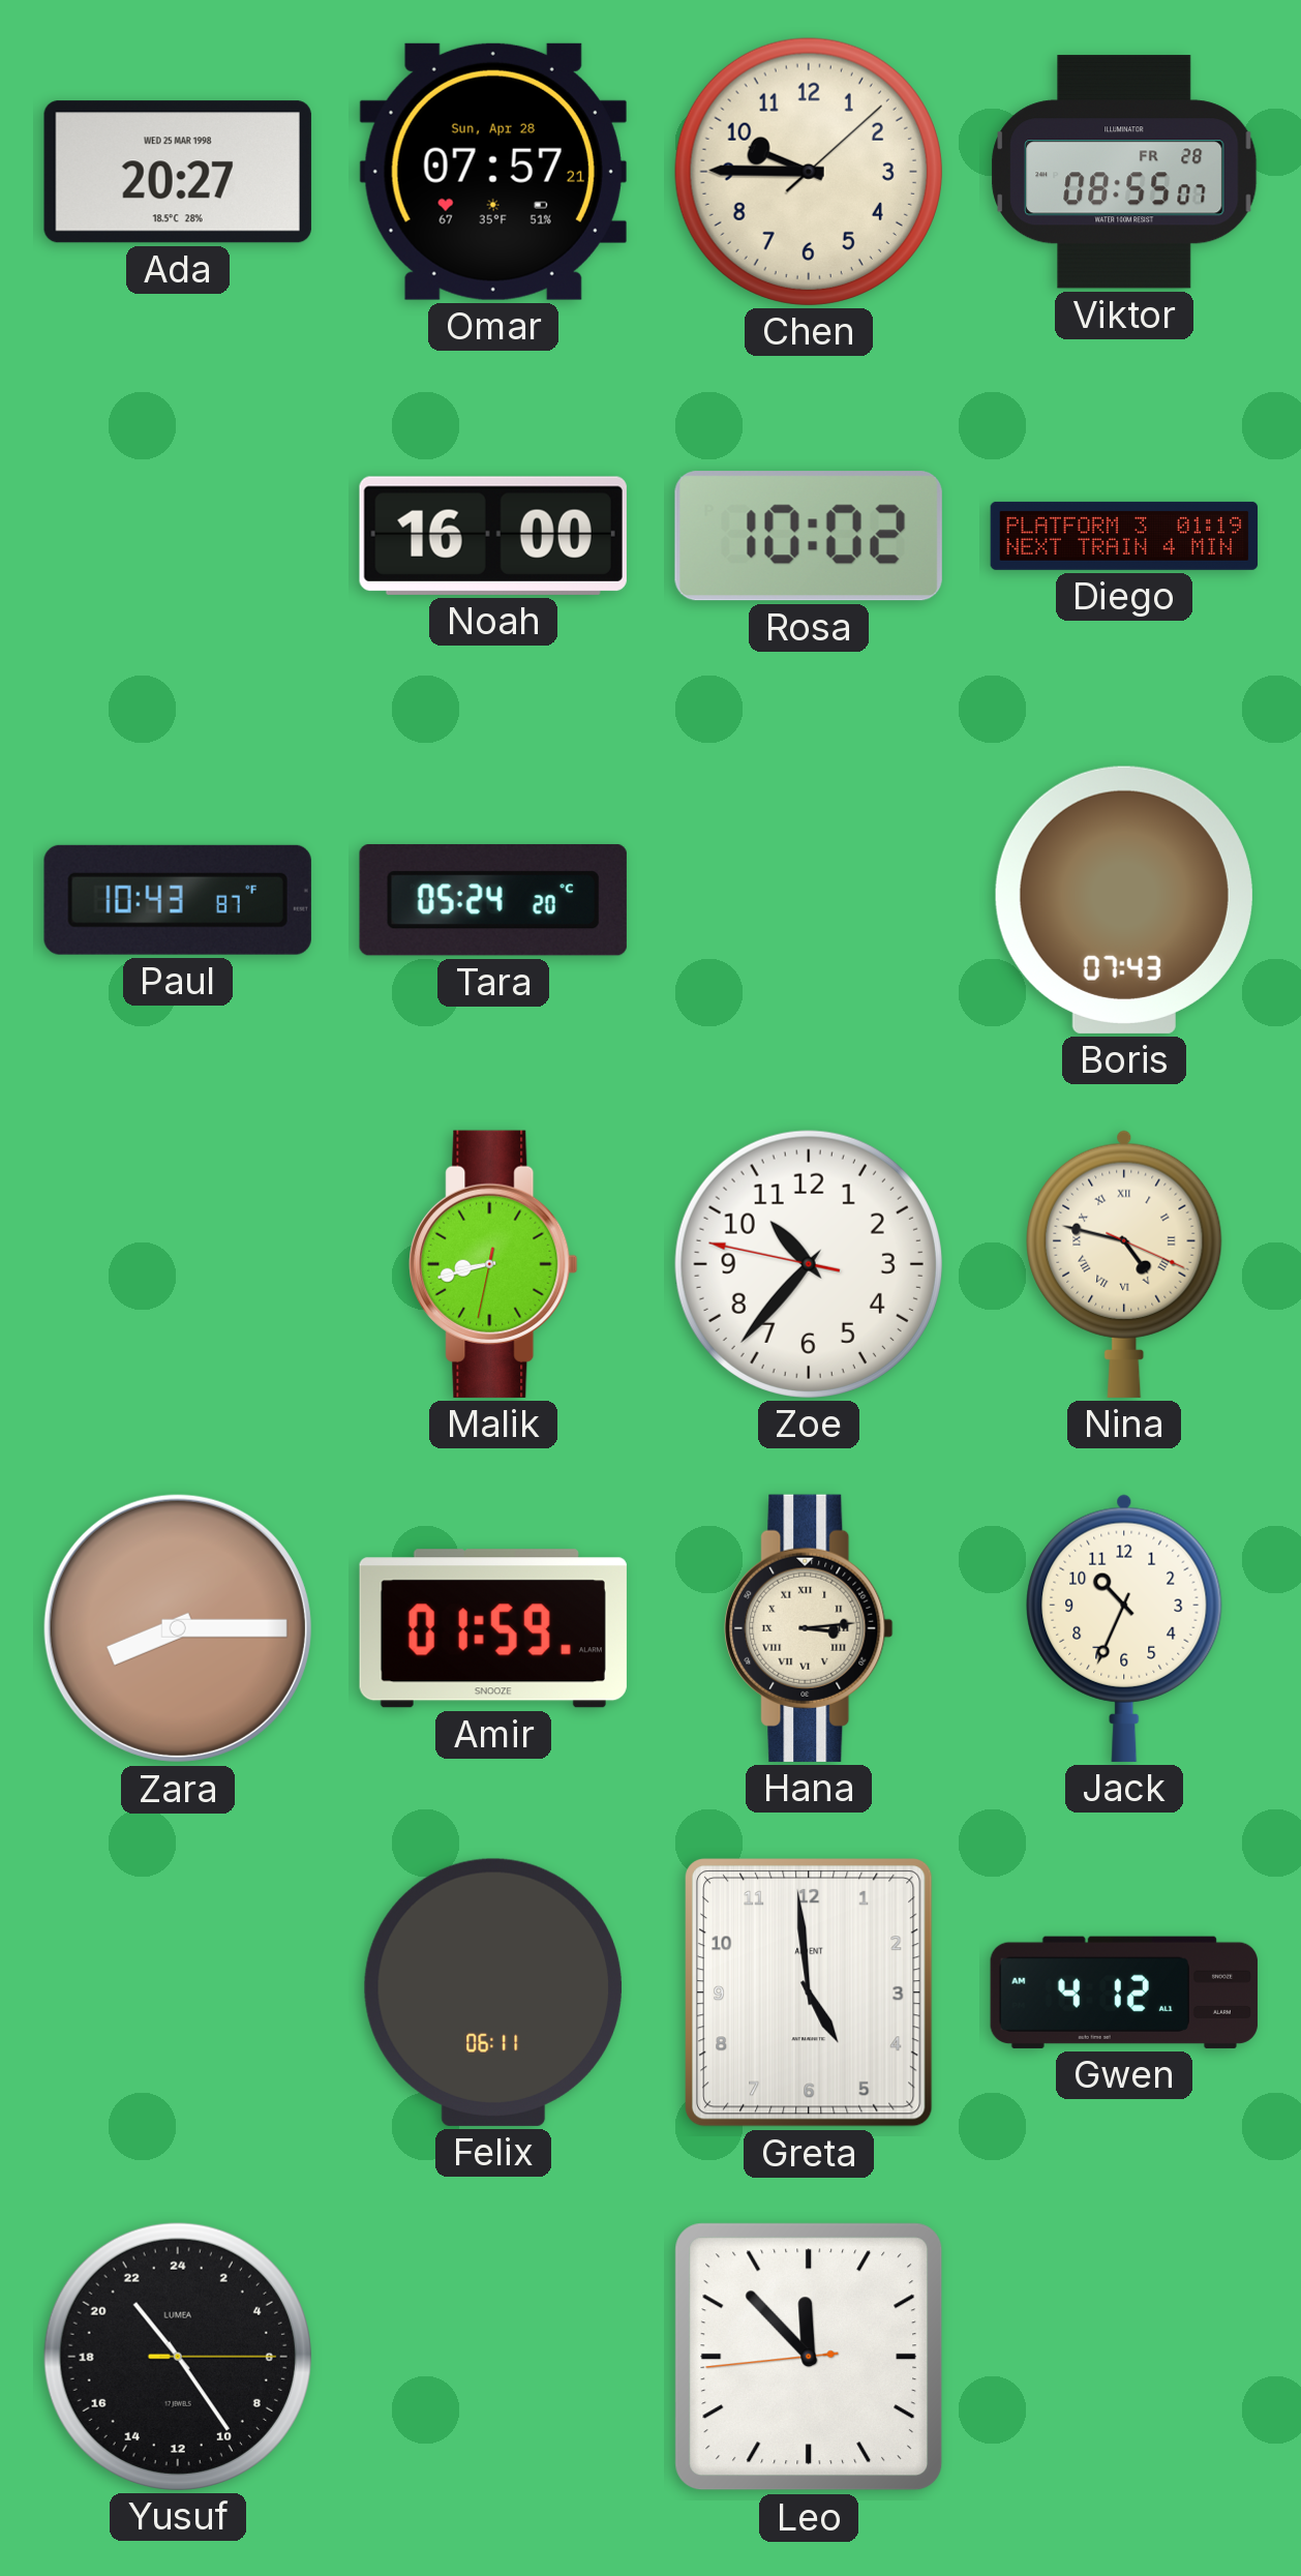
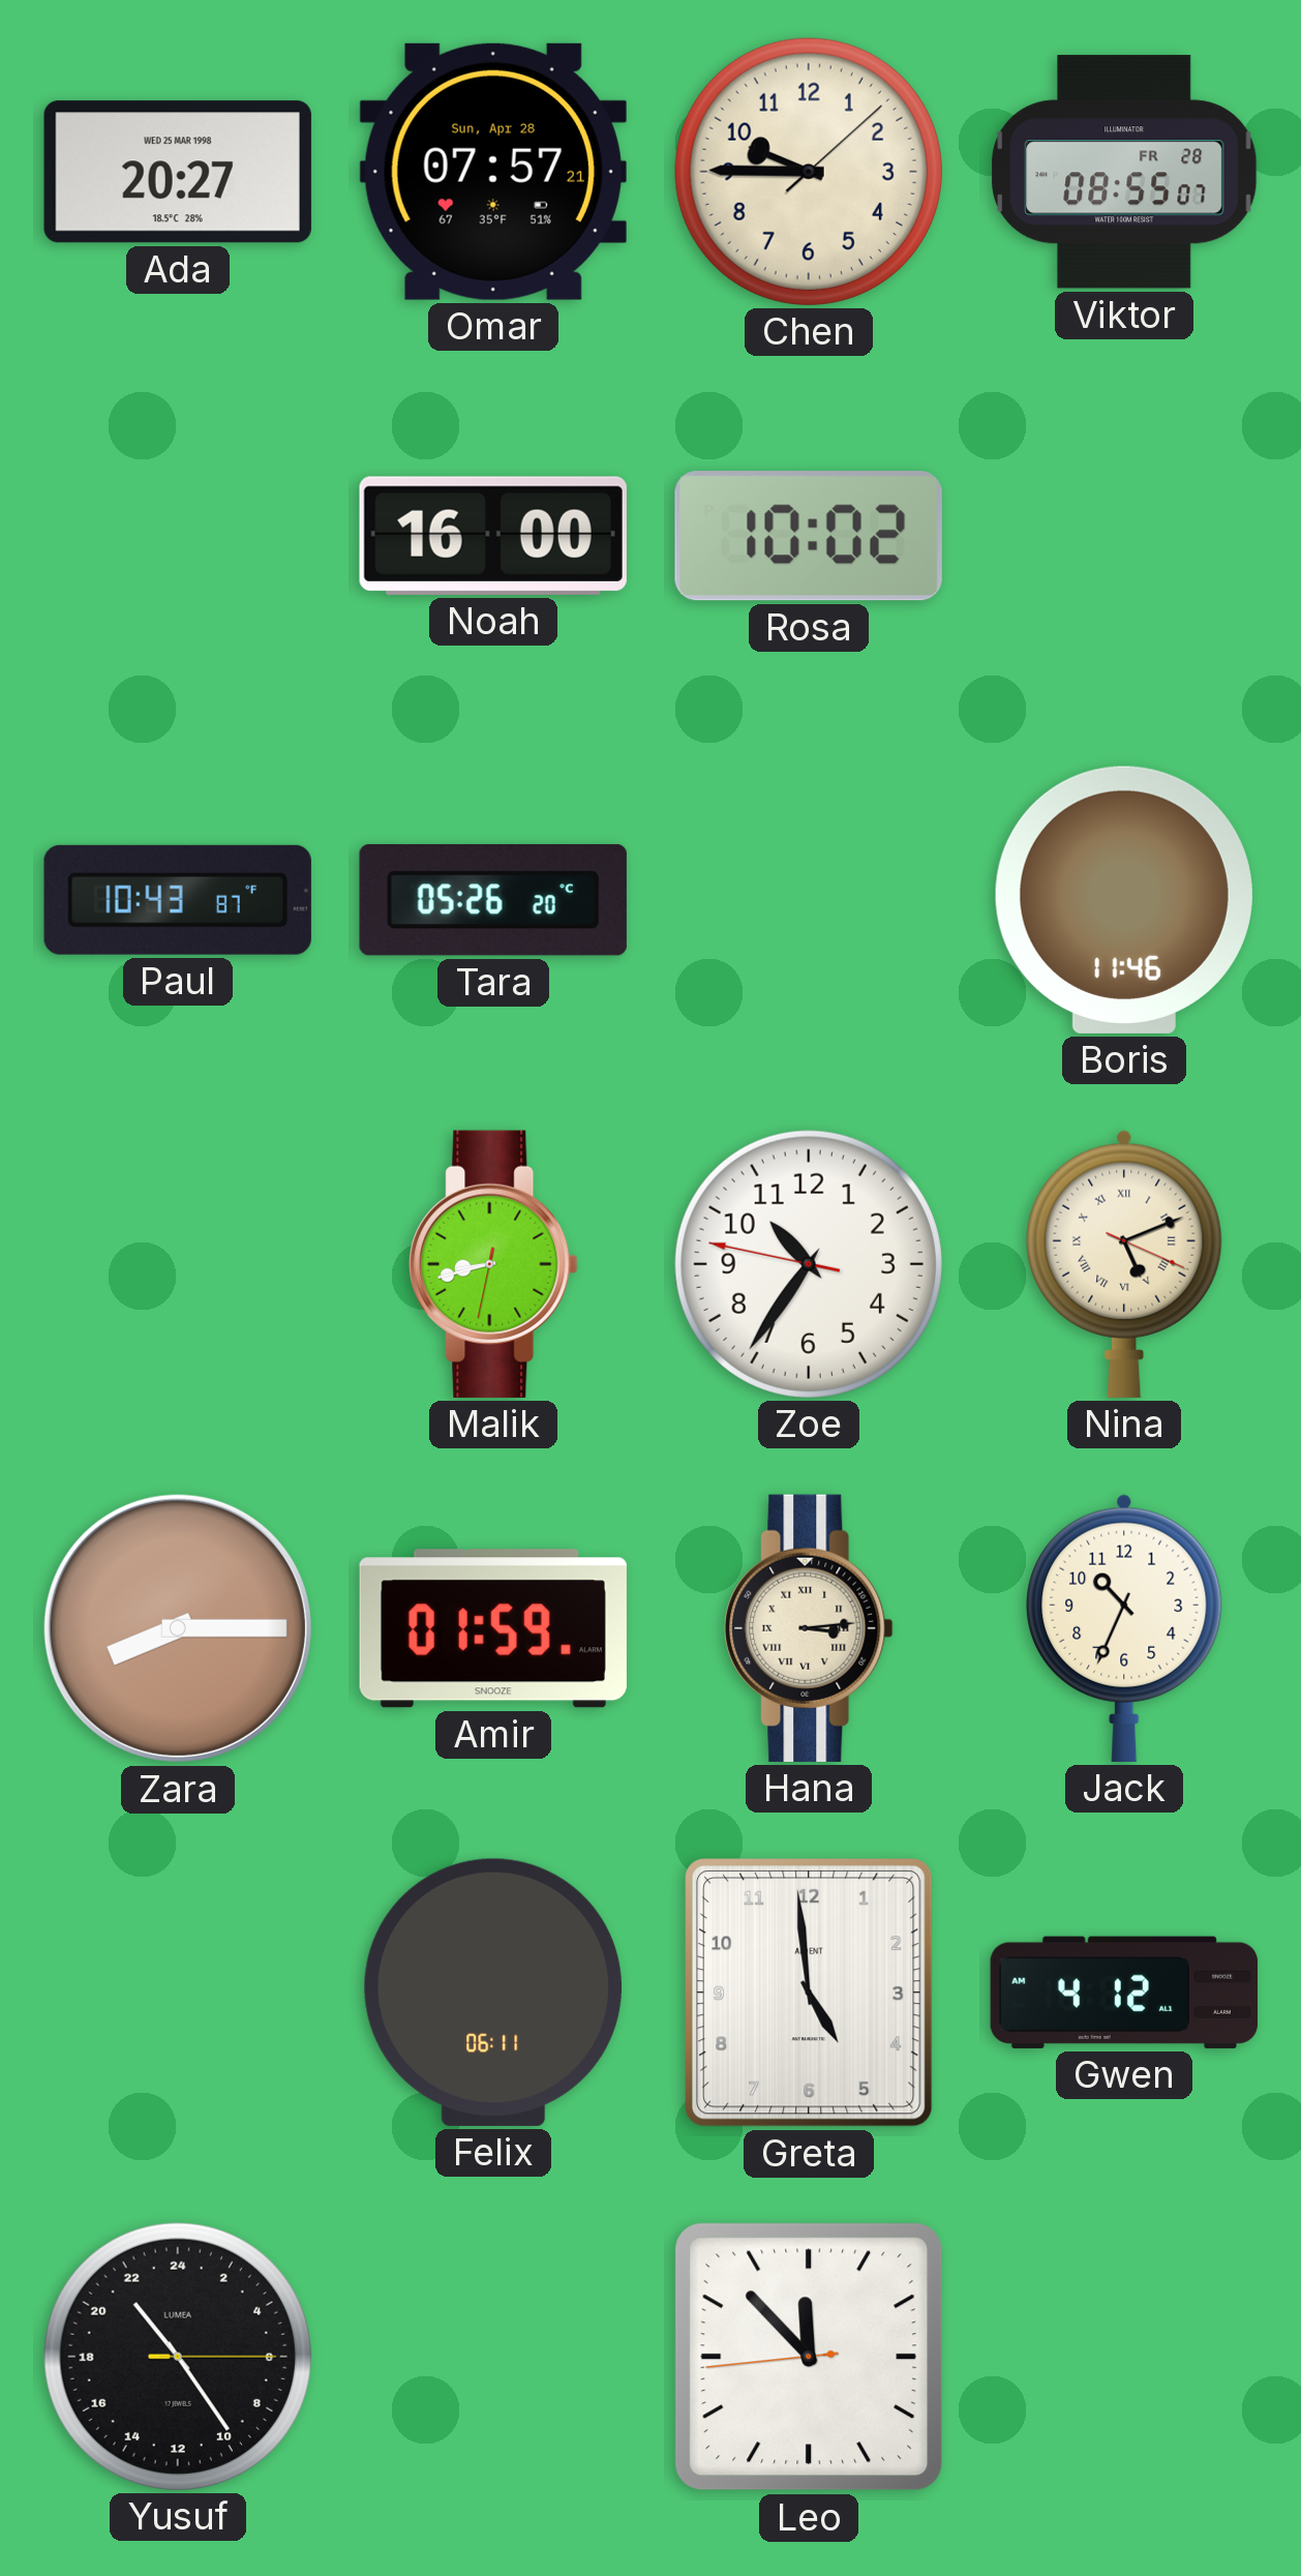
Diego: 01:19 -> none (1124, 536)
Tara: 05:24 -> 05:26 (493, 900)
Boris: 07:43 -> 11:46 (1124, 900)
Zoe: 10:36 -> 10:35 (809, 1264)
Nina: 4:47 -> 5:11 (1124, 1264)
